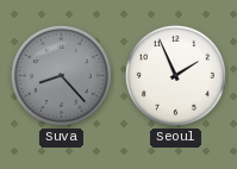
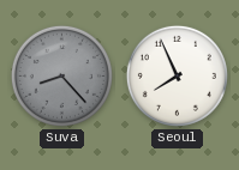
Seoul: 1:56 -> 7:56 (177, 75)
